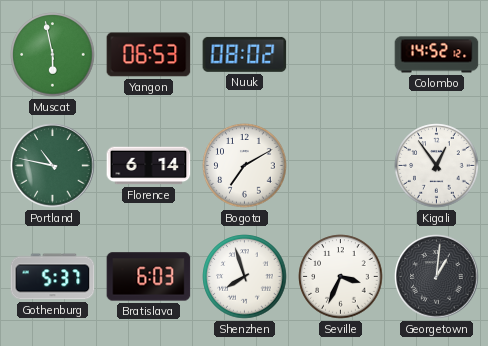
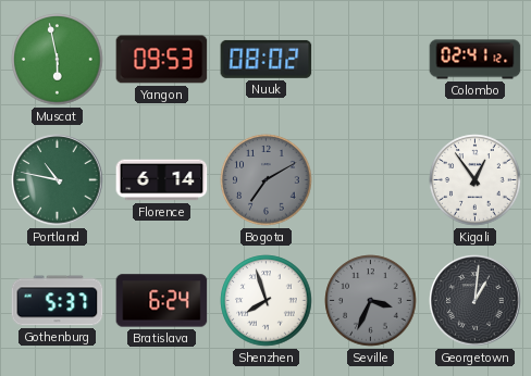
Yangon: 06:53 -> 09:53 (162, 60)
Colombo: 14:52 -> 02:41 (476, 60)
Bogota dial: white -> grey (267, 180)
Bratislava: 6:03 -> 6:24 (162, 301)
Seville dial: white -> grey (371, 301)
